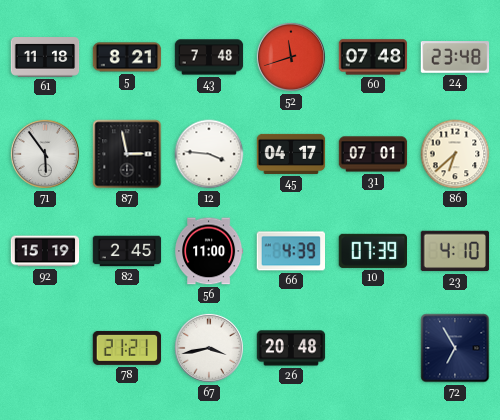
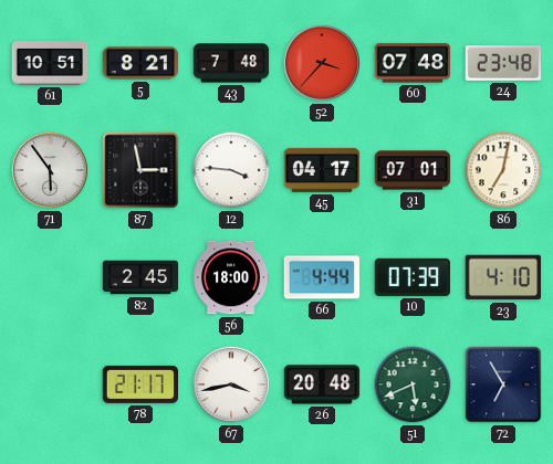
61: 11:18 -> 10:51 (50, 64)
52: 11:42 -> 3:37 (322, 63)
86: 6:38 -> 7:02 (503, 170)
92: 15:19 -> none (45, 251)
56: 11:00 -> 18:00 (231, 277)
66: 4:39 -> 4:44 (322, 277)
78: 21:21 -> 21:17 (140, 384)
51: none -> 5:41 (413, 384)
